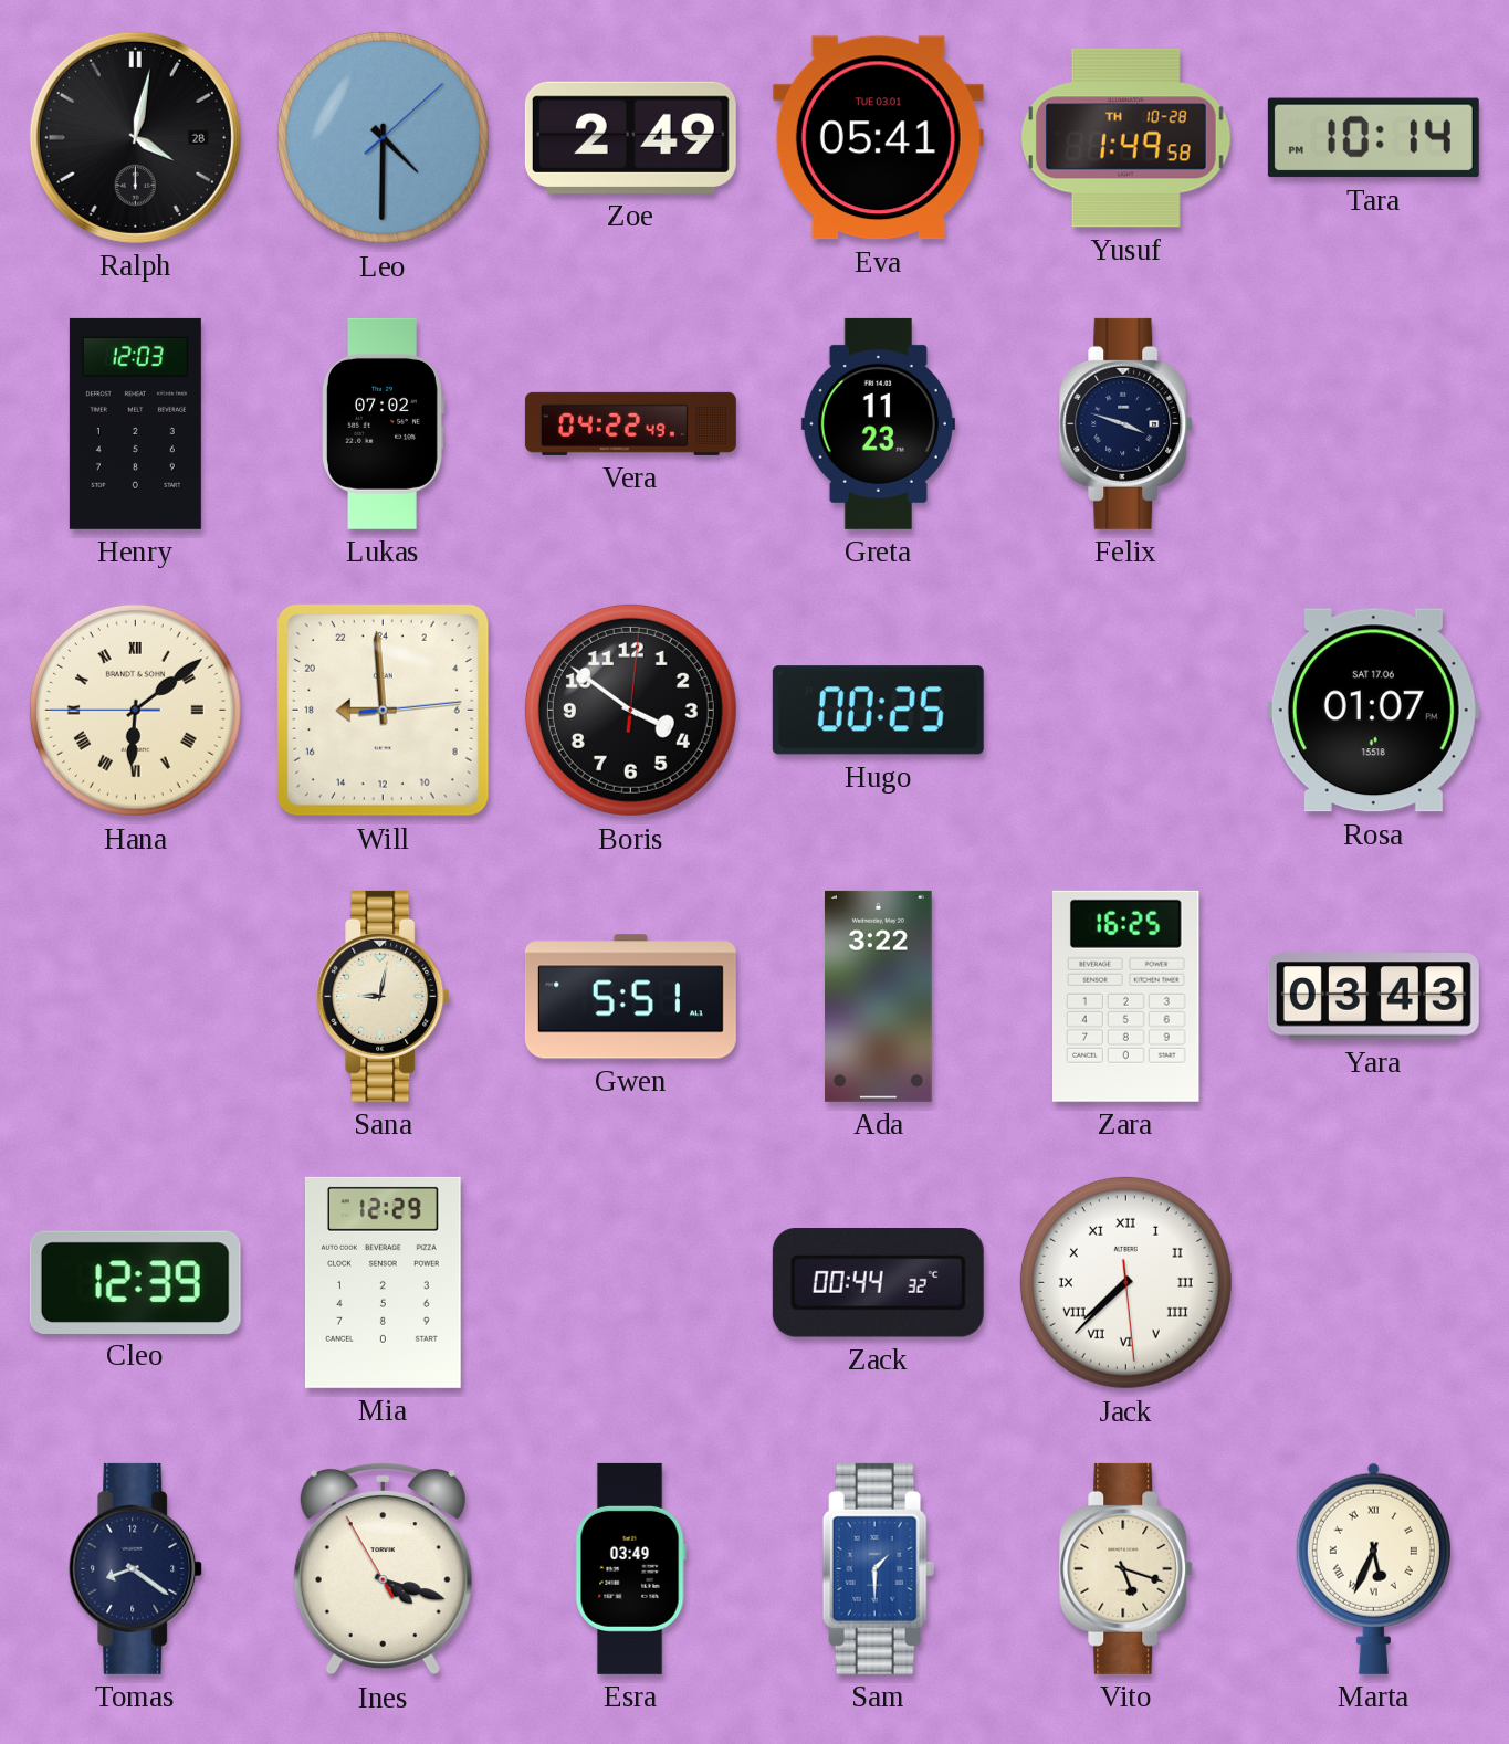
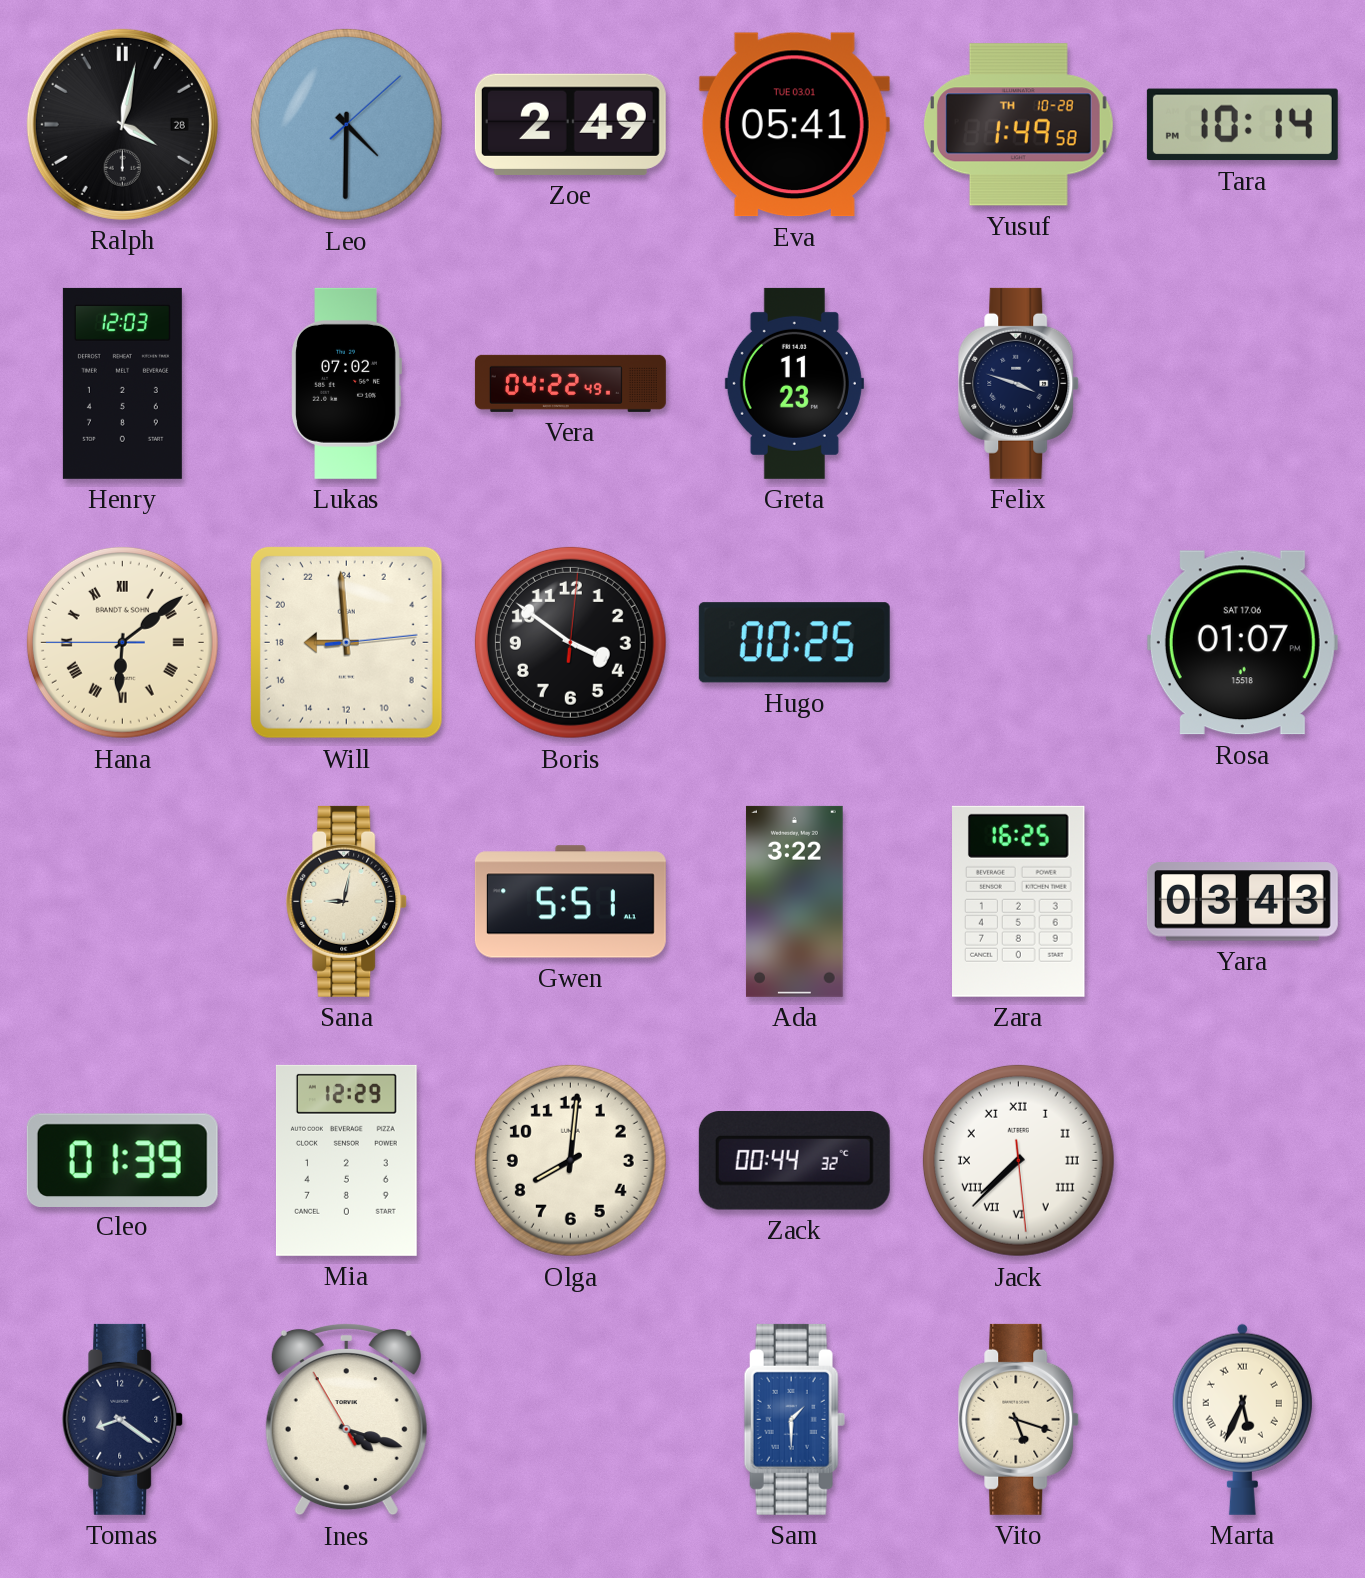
Cleo: 12:39 -> 01:39 (122, 1160)
Olga: none -> 8:01 (570, 1160)
Esra: 03:49 -> none (630, 1568)
